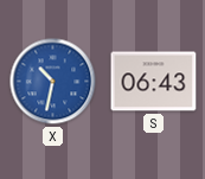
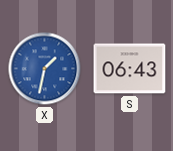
X: 10:32 -> 1:32 (45, 69)
